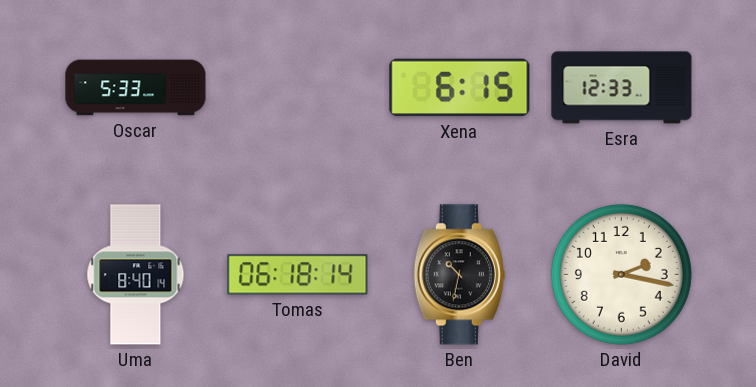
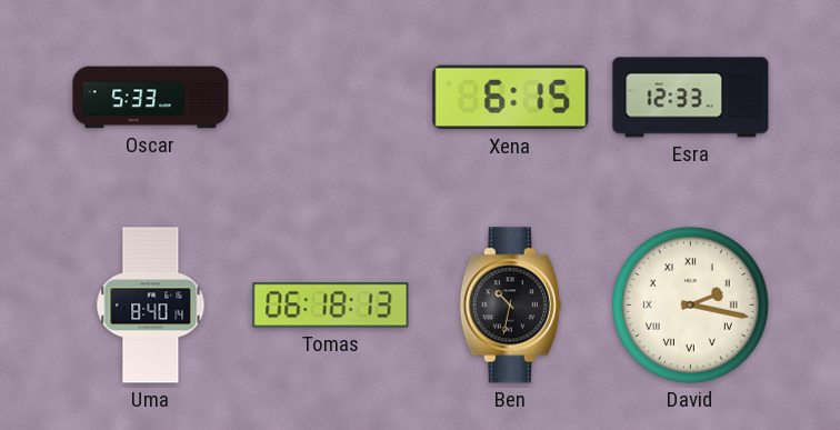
Tomas: 06:18:14 -> 06:18:13 (331, 306)
David numerals: Arabic -> Roman (690, 304)
